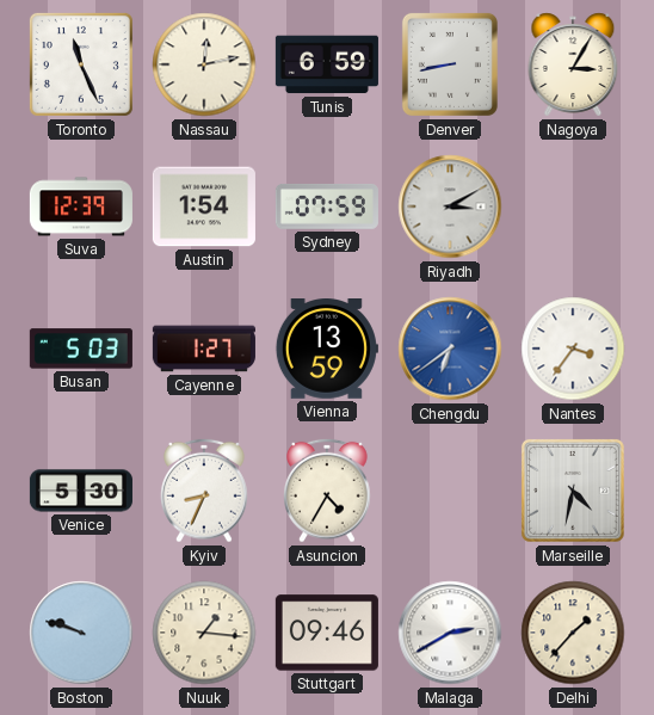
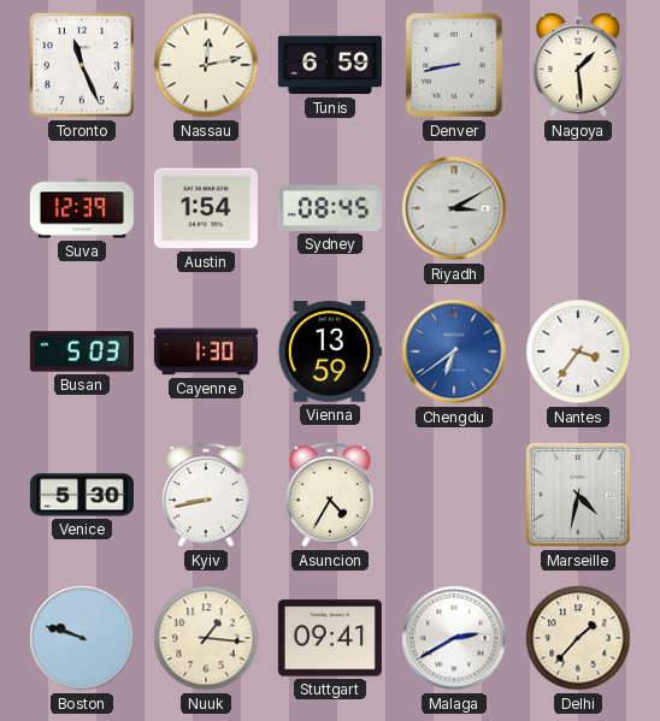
Nagoya: 3:05 -> 1:29 (578, 65)
Sydney: 07:59 -> 08:45 (330, 208)
Cayenne: 1:27 -> 1:30 (206, 351)
Kyiv: 8:34 -> 8:43 (206, 495)
Stuttgart: 09:46 -> 09:41 (330, 638)
